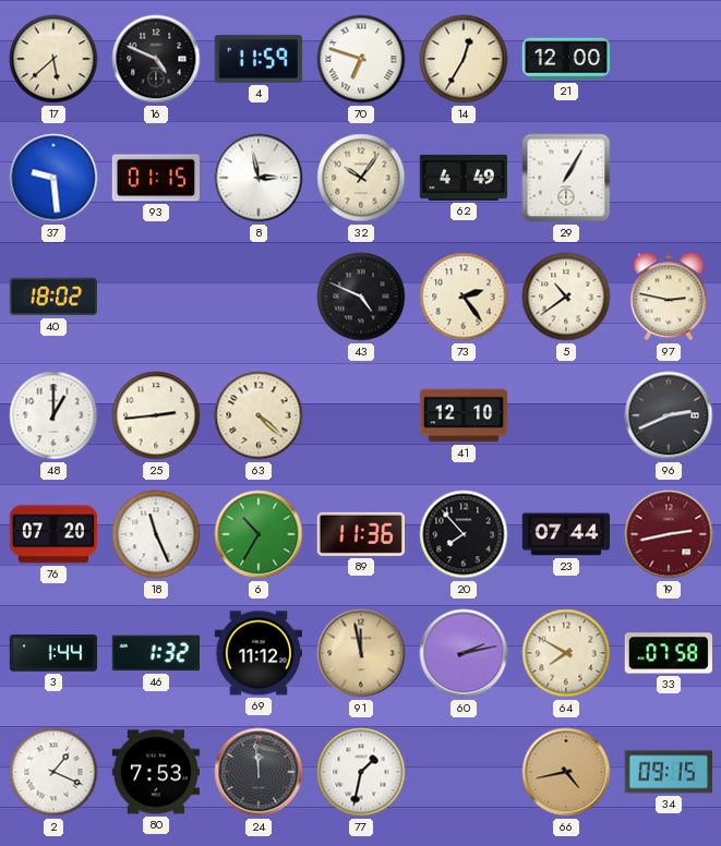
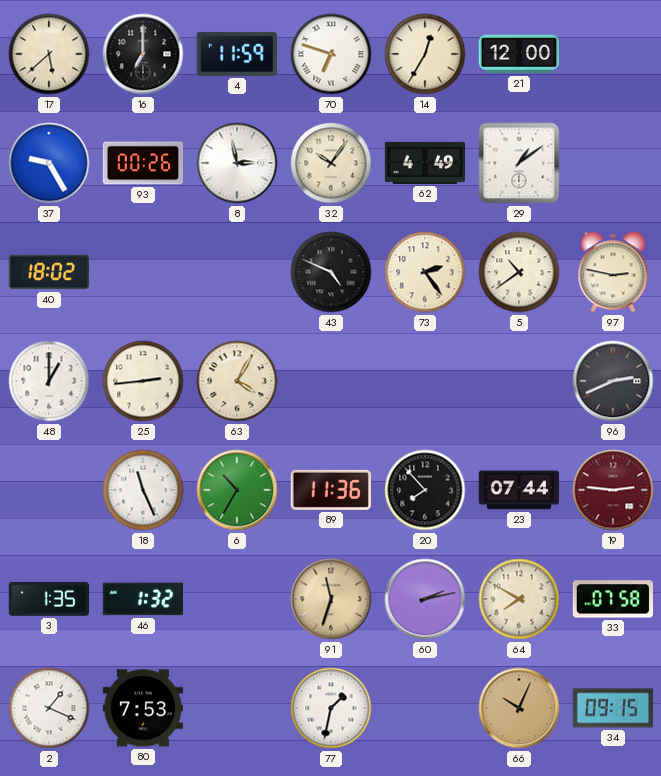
16: 4:49 -> 7:00 (143, 54)
37: 9:29 -> 9:25 (49, 163)
93: 01:15 -> 00:26 (142, 163)
29: 1:05 -> 1:09 (519, 163)
63: 4:22 -> 4:05 (237, 381)
41: 12:10 -> none (464, 415)
76: 07:20 -> none (52, 534)
19: 2:43 -> 2:46 (613, 490)
3: 1:44 -> 1:35 (48, 600)
69: 11:12 -> none (257, 653)
91: 11:58 -> 11:33 (331, 599)
24: 11:59 -> none (259, 772)
66: 4:43 -> 10:04 (519, 708)
